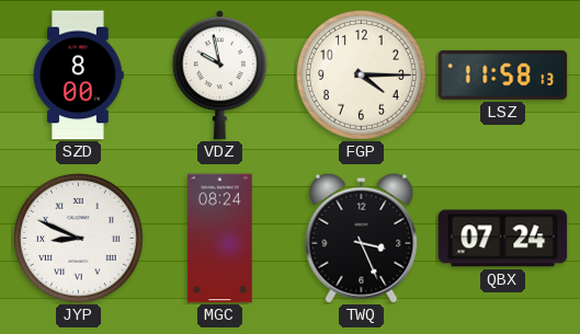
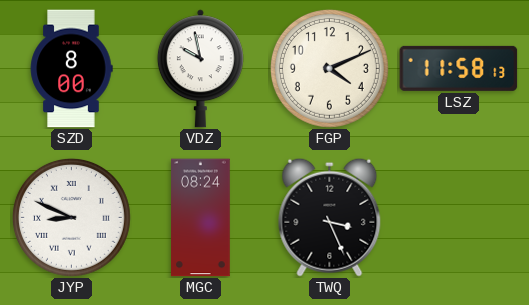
FGP: 4:15 -> 4:11 (329, 68)
QBX: 07:24 -> none (503, 239)
